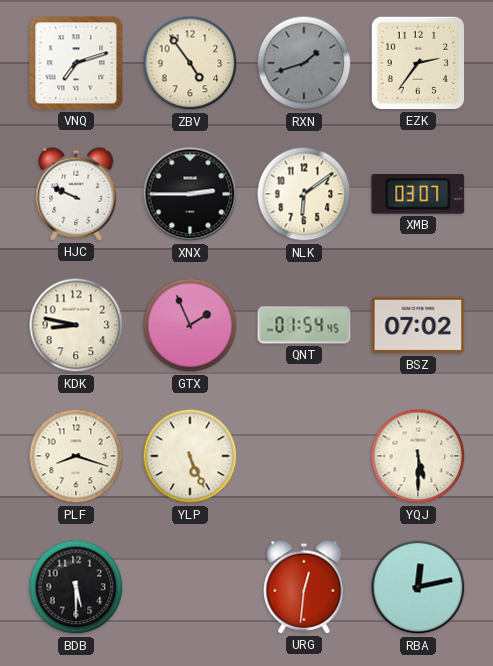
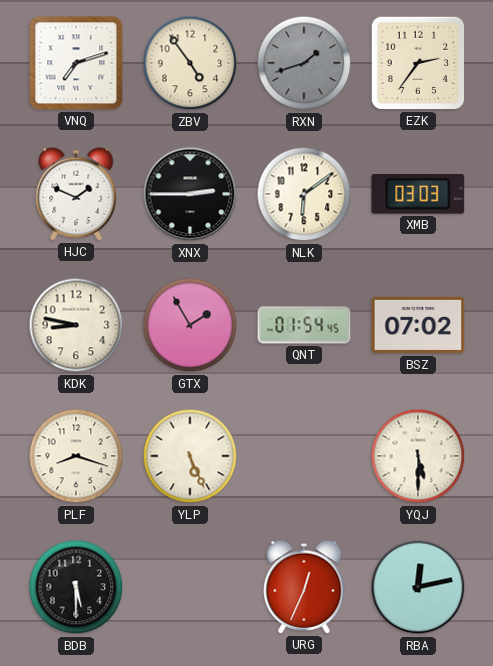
HJC: 9:49 -> 1:49 (76, 194)
XMB: 03:07 -> 03:03 (418, 194)
GTX: 1:56 -> 1:55 (190, 325)
URG: 12:31 -> 12:34 (304, 587)
